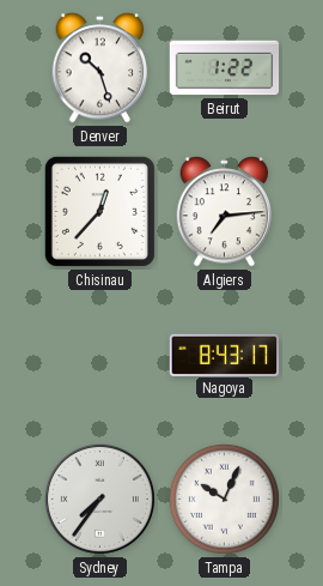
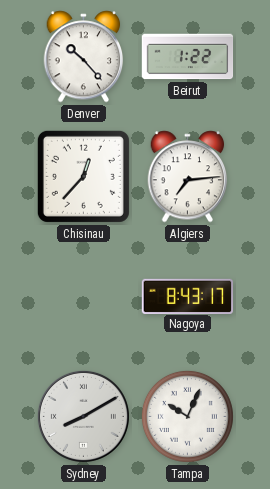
Denver: 10:27 -> 10:23 (84, 57)
Sydney: 7:36 -> 8:10 (83, 416)
